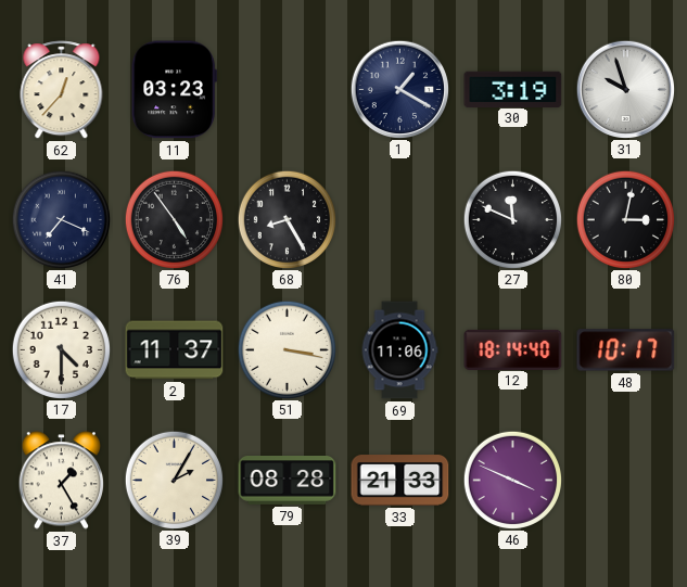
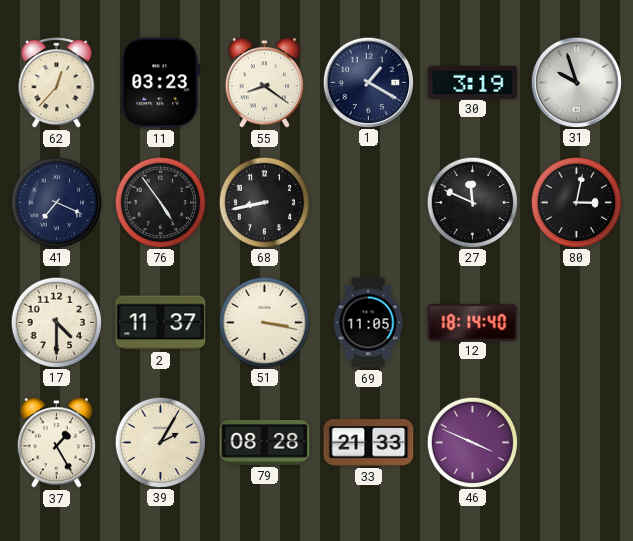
55: none -> 8:21 (264, 83)
68: 8:25 -> 8:43 (264, 202)
69: 11:06 -> 11:05 (368, 323)
48: 10:17 -> none (626, 350)
